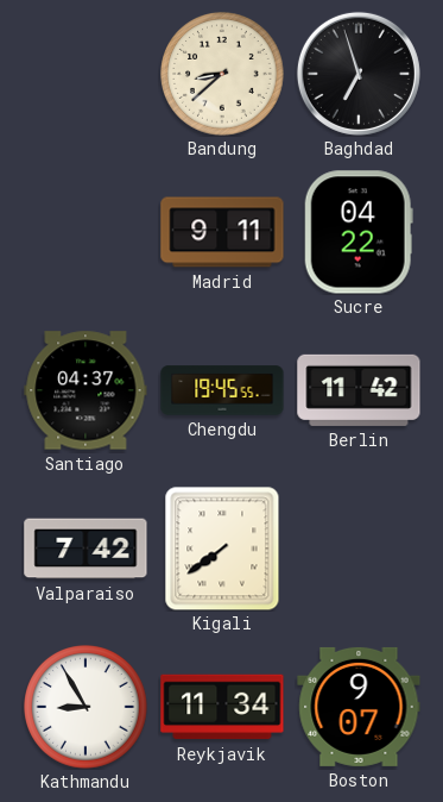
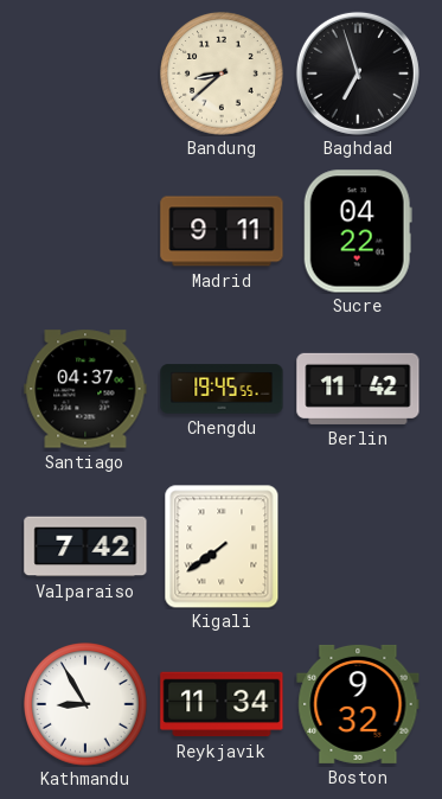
Boston: 9:07 -> 9:32 (358, 704)
